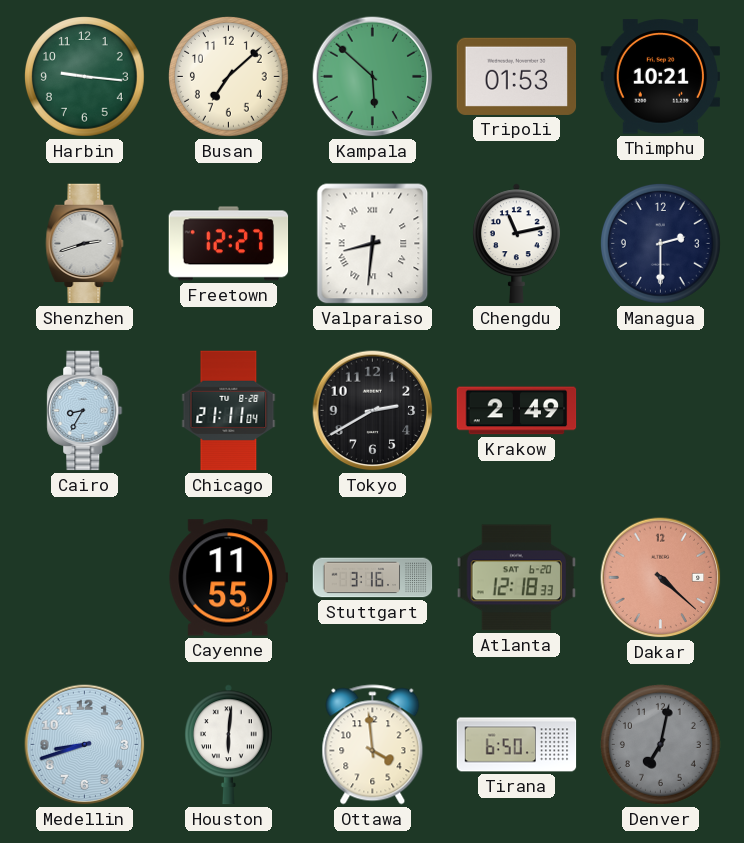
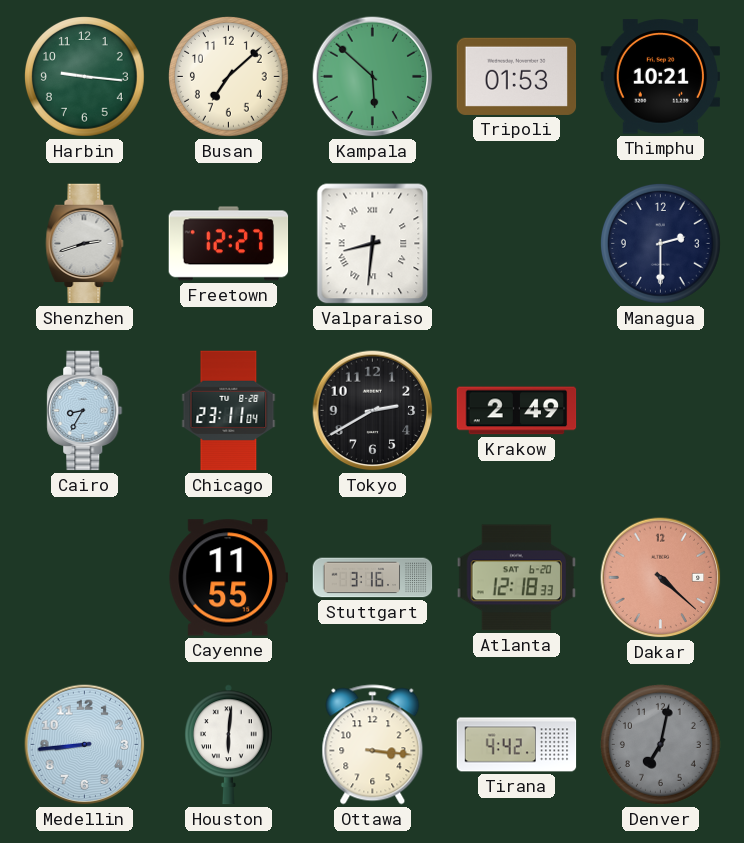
Chengdu: 11:13 -> none (516, 244)
Chicago: 21:11 -> 23:11 (229, 411)
Medellin: 8:42 -> 8:44 (85, 745)
Ottawa: 3:59 -> 3:16 (373, 745)
Tirana: 6:50 -> 4:42 (517, 745)
